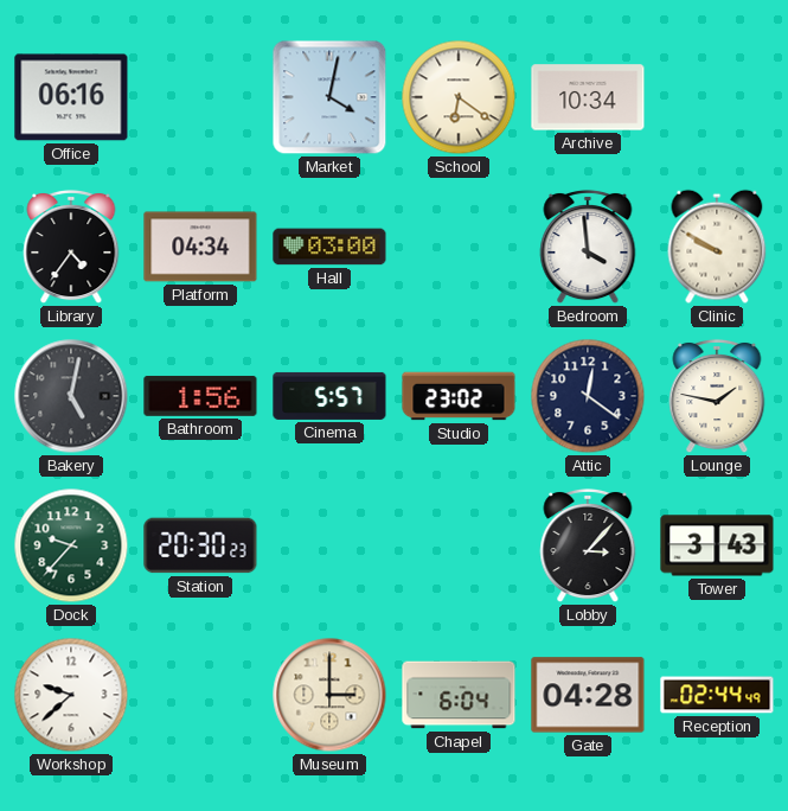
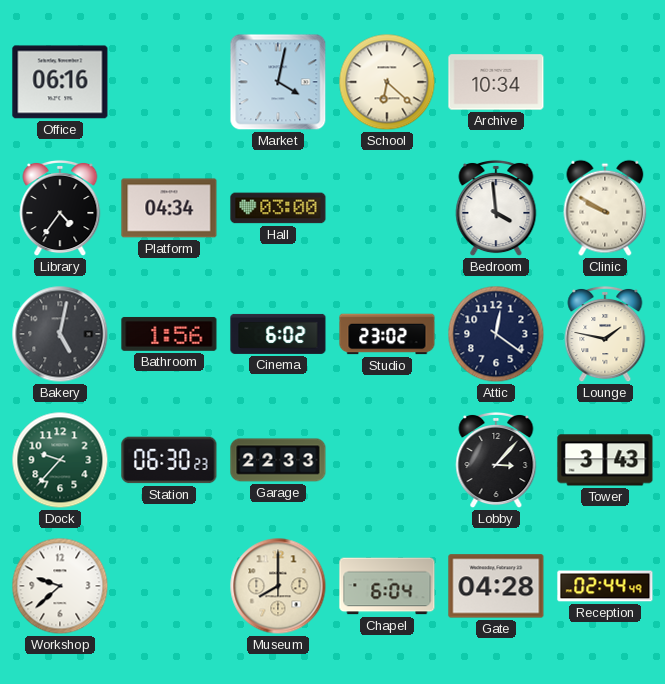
School: 6:21 -> 6:22 (387, 82)
Cinema: 5:57 -> 6:02 (278, 334)
Station: 20:30 -> 06:30 (169, 460)
Garage: none -> 22:33 (278, 460)
Museum: 3:00 -> 8:00 (278, 586)
